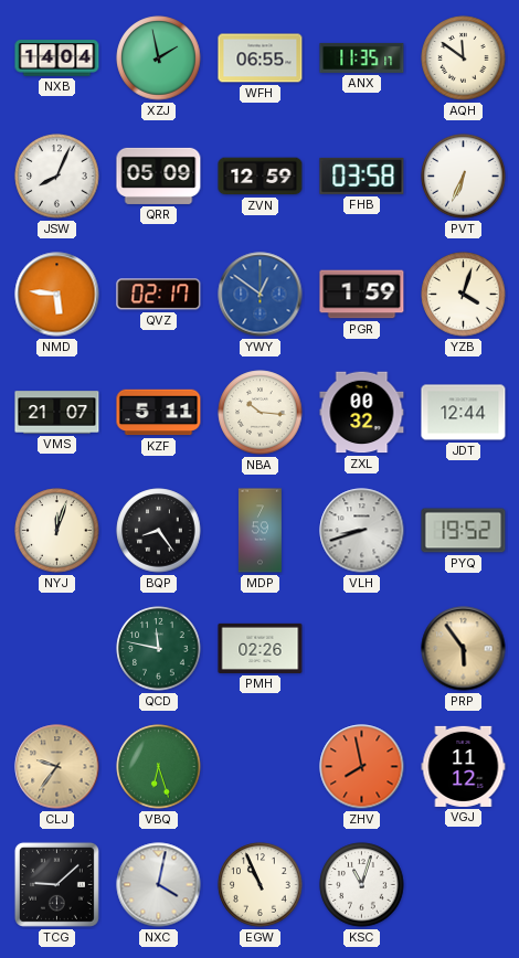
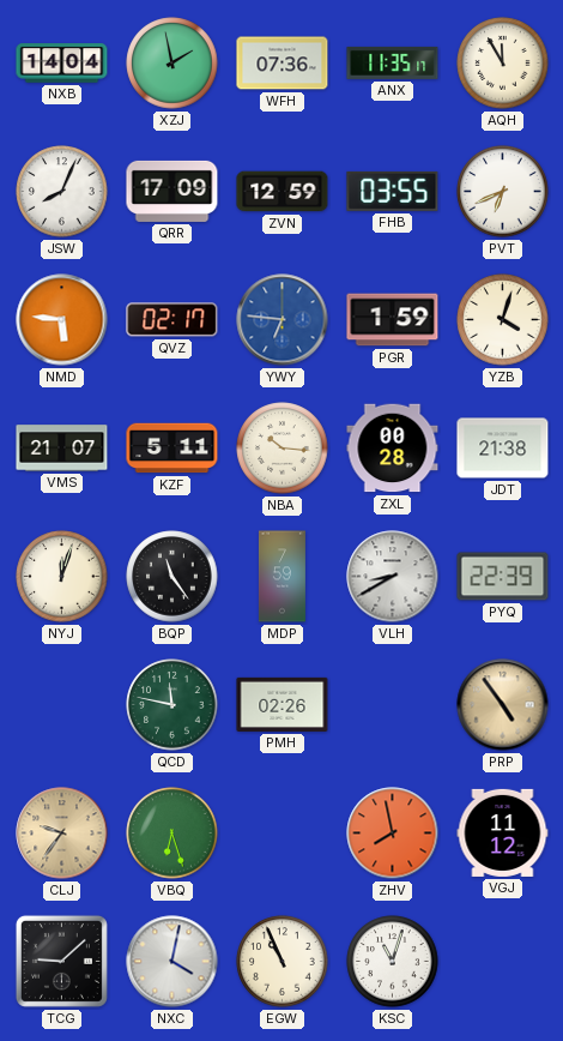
WFH: 06:55 -> 07:36 (283, 64)
AQH: 11:51 -> 11:55 (503, 64)
QRR: 05:09 -> 17:09 (172, 191)
FHB: 03:58 -> 03:55 (393, 191)
PVT: 6:34 -> 6:41 (503, 192)
YWY: 12:51 -> 6:46 (283, 320)
ZXL: 00:32 -> 00:28 (393, 449)
JDT: 12:44 -> 21:38 (503, 449)
BQP: 8:24 -> 11:24 (172, 577)
VLH: 8:42 -> 8:40 (393, 577)
PYQ: 19:52 -> 22:39 (503, 577)
PRP: 5:54 -> 4:54 (503, 705)
